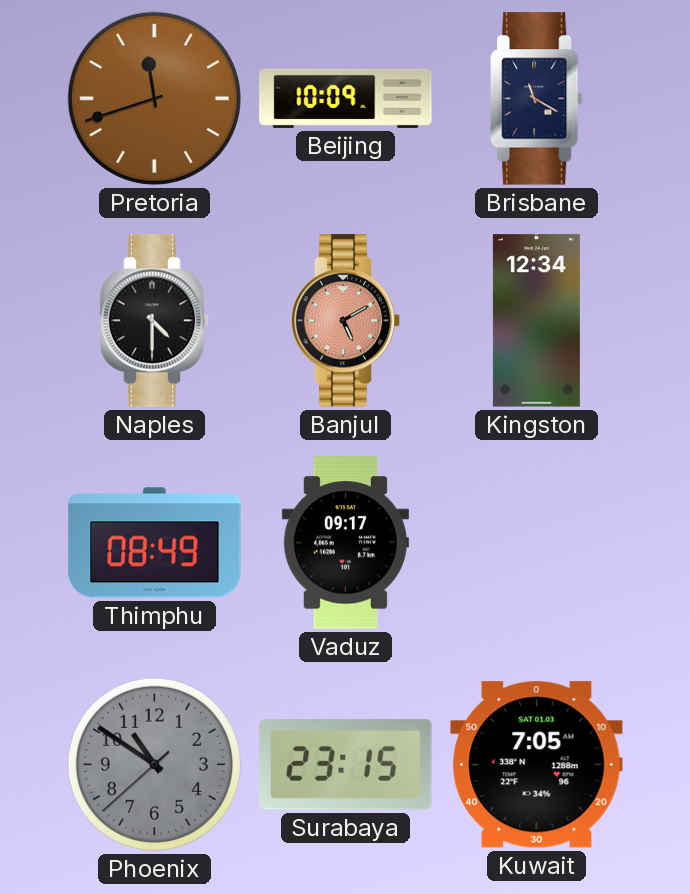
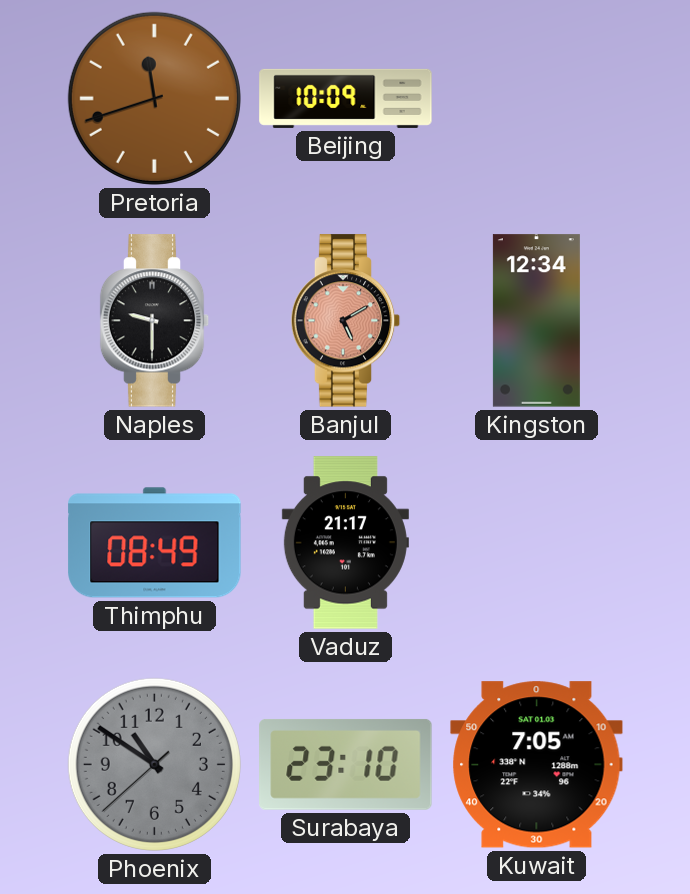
Brisbane: 11:20 -> none (537, 99)
Naples: 4:30 -> 9:30 (155, 321)
Vaduz: 09:17 -> 21:17 (345, 543)
Surabaya: 23:15 -> 23:10 (346, 764)
